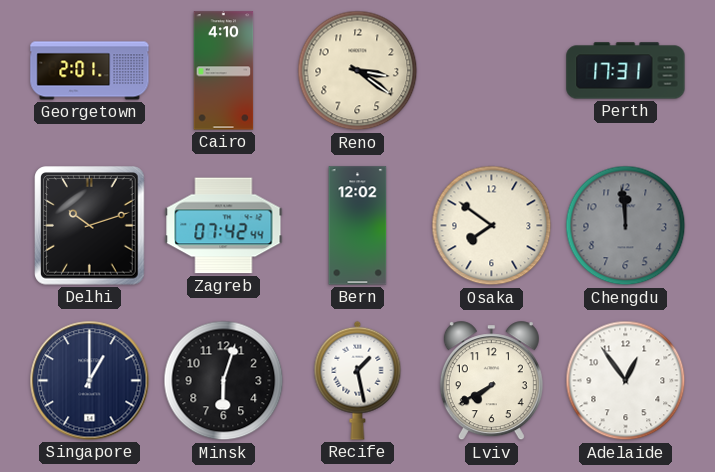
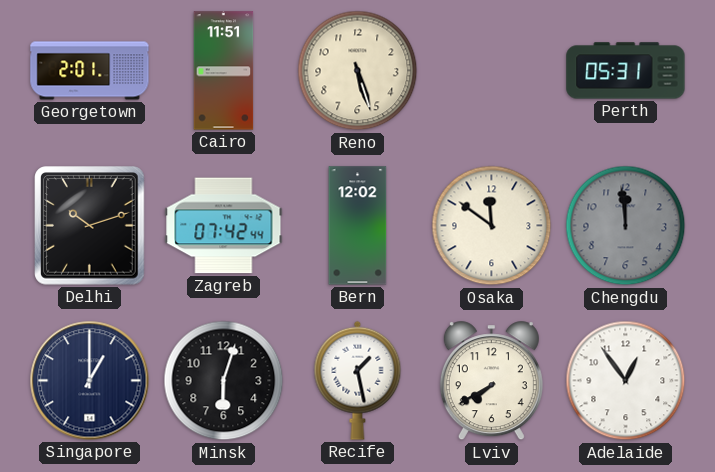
Cairo: 4:10 -> 11:51 (224, 71)
Reno: 3:21 -> 5:27 (358, 71)
Perth: 17:31 -> 05:31 (626, 71)
Osaka: 7:51 -> 11:51 (492, 226)
